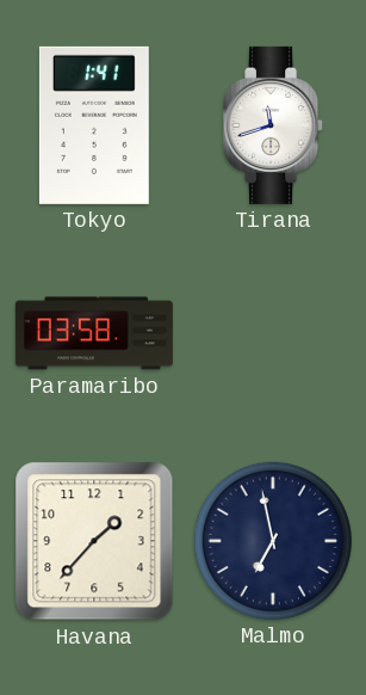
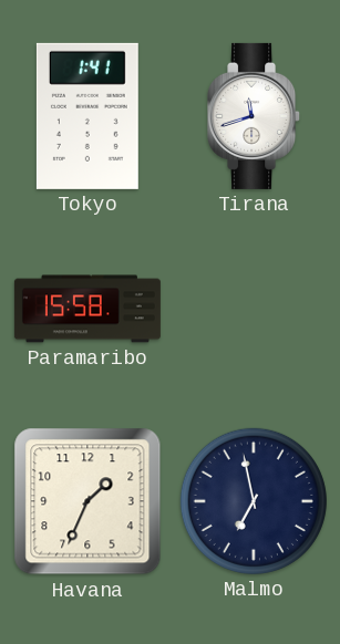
Paramaribo: 03:58 -> 15:58 (87, 309)
Havana: 1:37 -> 1:34 (87, 501)
